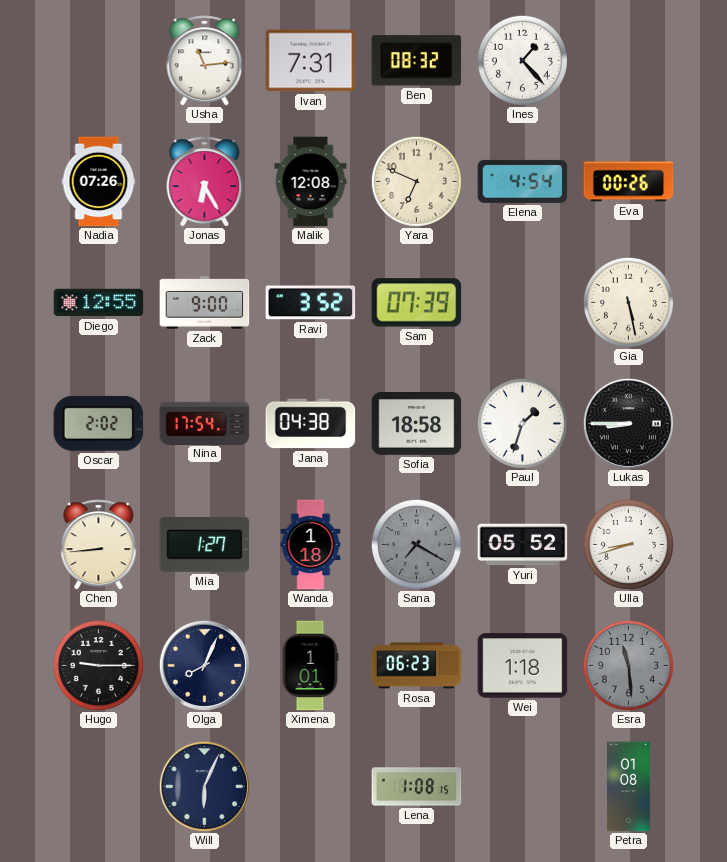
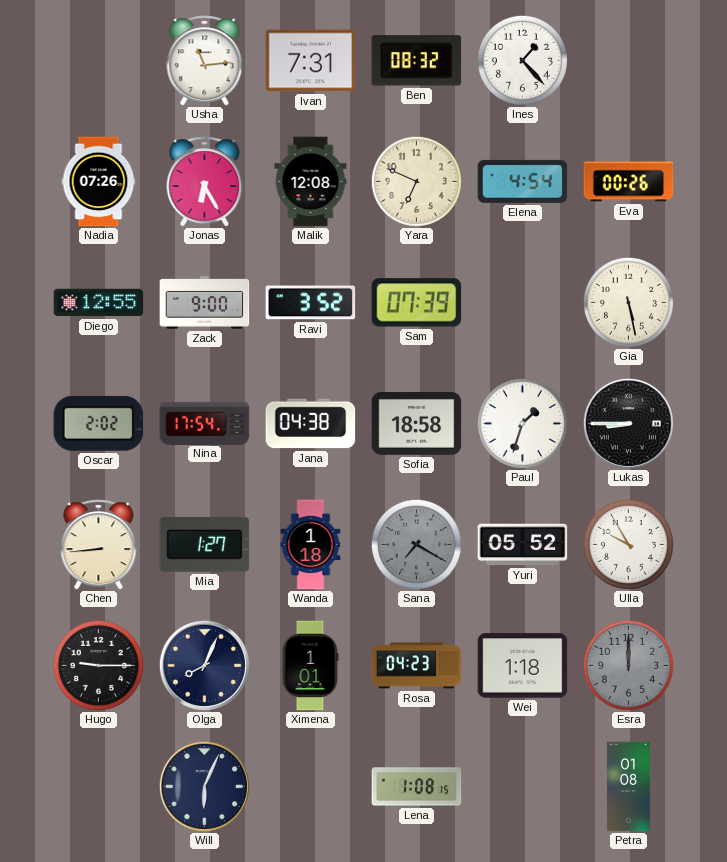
Ulla: 8:42 -> 9:55 (628, 544)
Rosa: 06:23 -> 04:23 (417, 666)
Esra: 11:29 -> 12:00 (628, 665)
